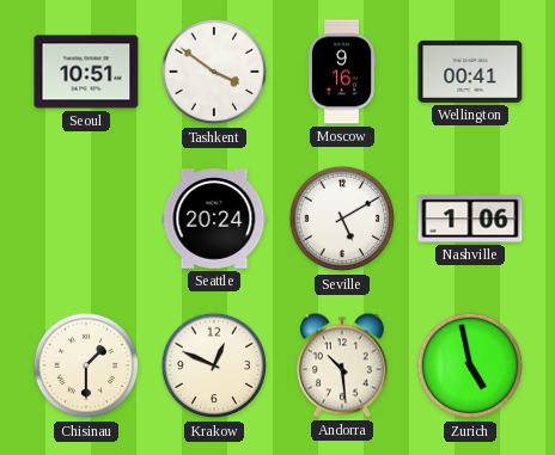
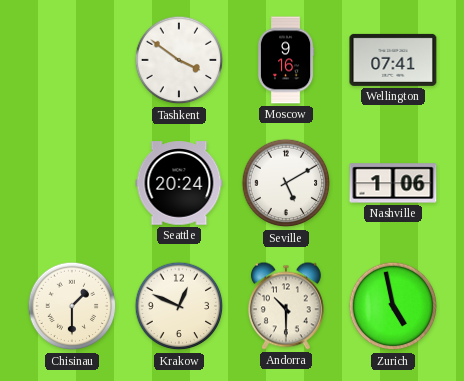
Seoul: 10:51 -> none (86, 72)
Wellington: 00:41 -> 07:41 (393, 60)
Andorra: 10:29 -> 10:30 (286, 306)
